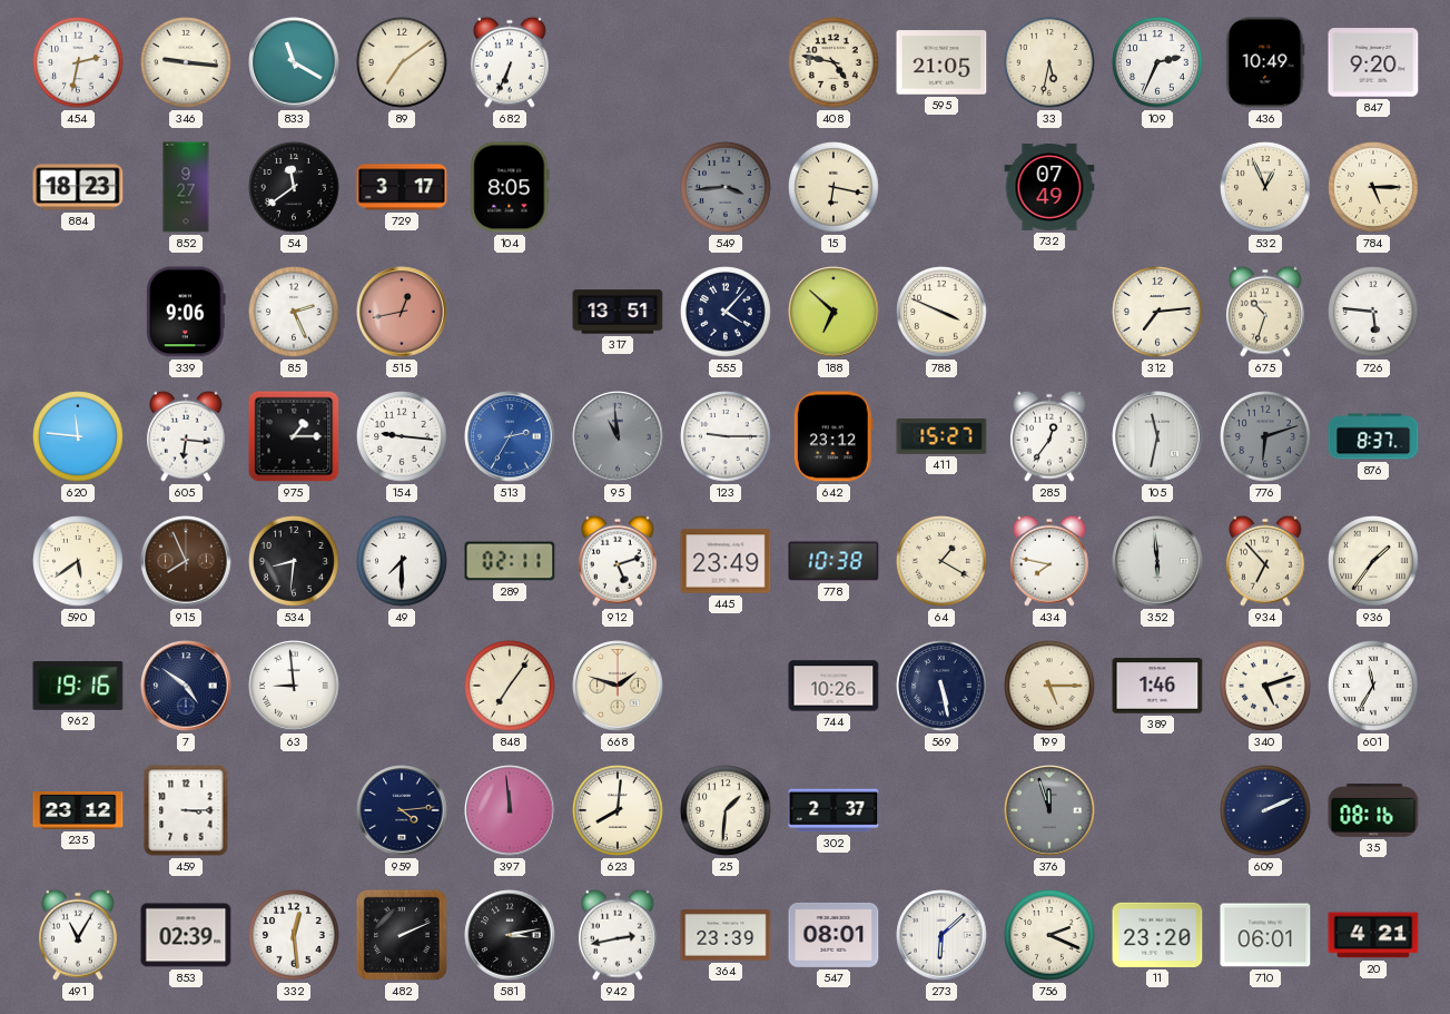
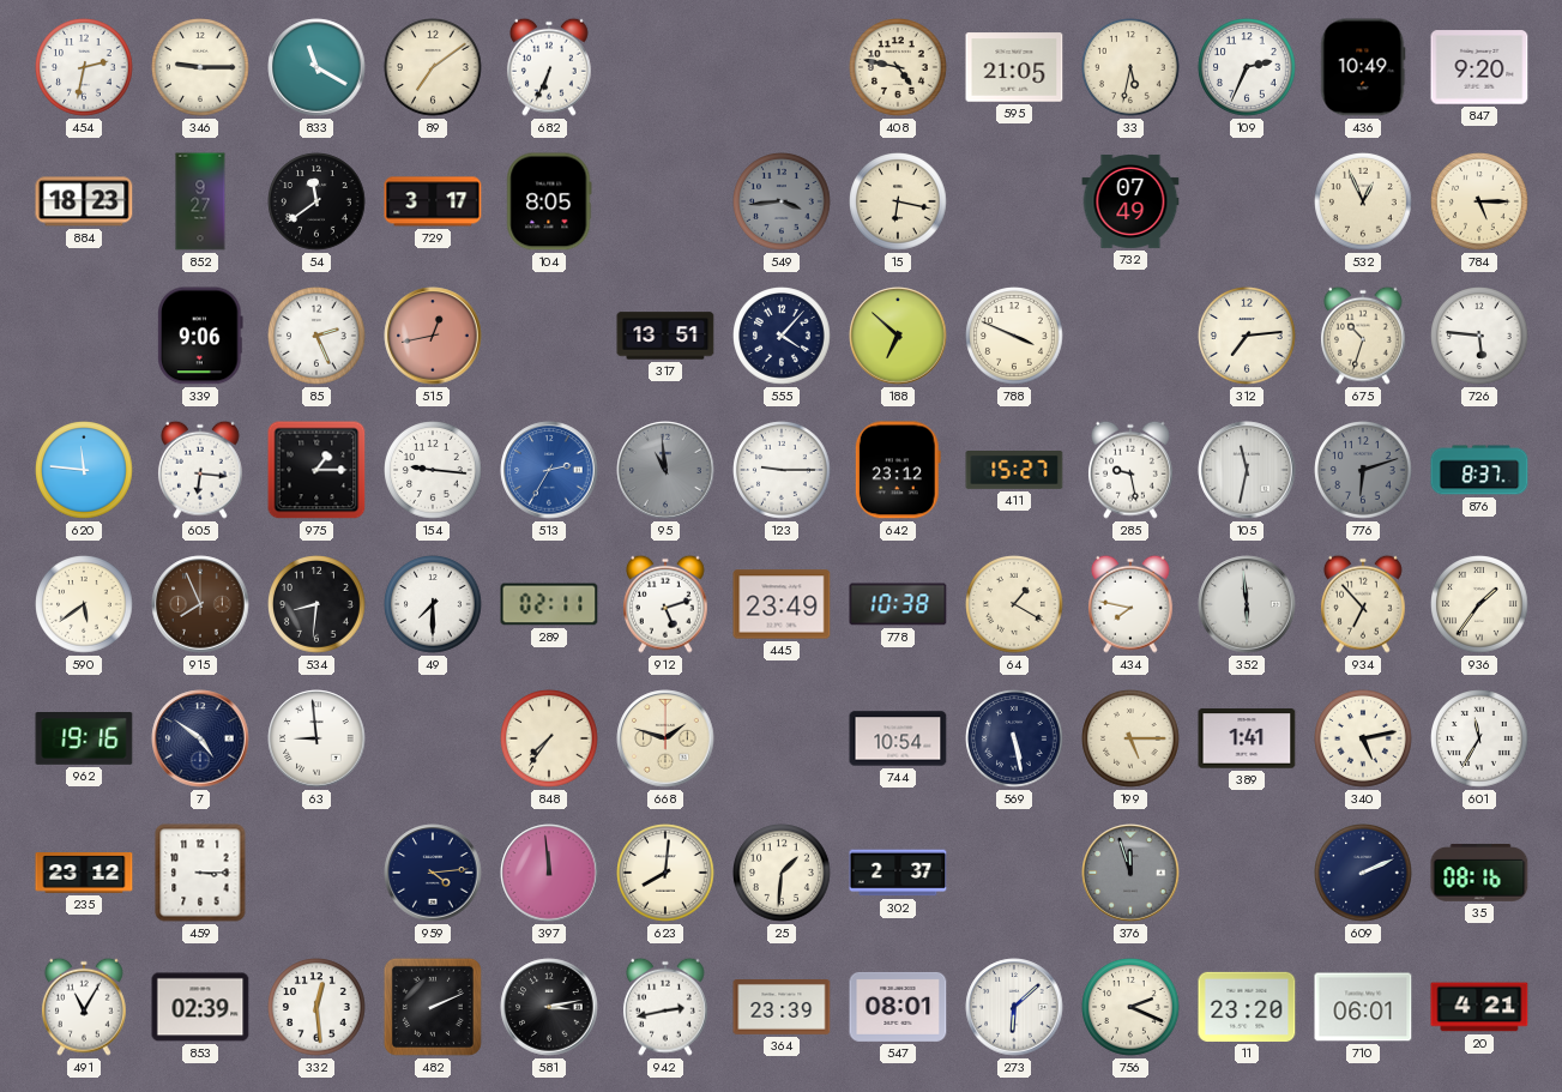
346: 9:16 -> 9:15 (200, 67)
285: 12:36 -> 9:28 (1130, 470)
848: 7:06 -> 7:36 (549, 738)
744: 10:26 -> 10:54 (898, 738)
389: 1:46 -> 1:41 (1247, 738)
340: 5:12 -> 5:13 (1363, 738)
